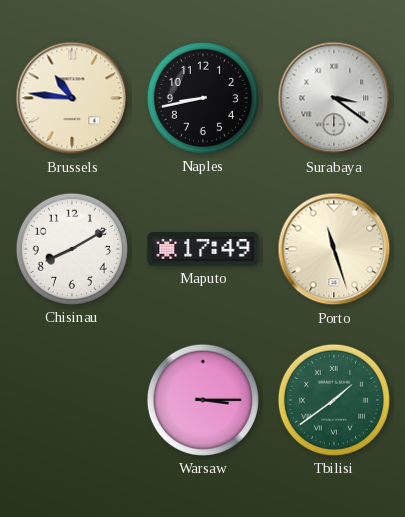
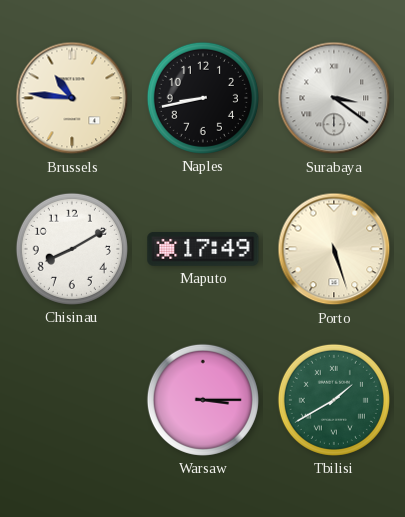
Porto: 11:27 -> 5:27 (334, 249)
Tbilisi: 1:39 -> 1:40 (334, 400)
